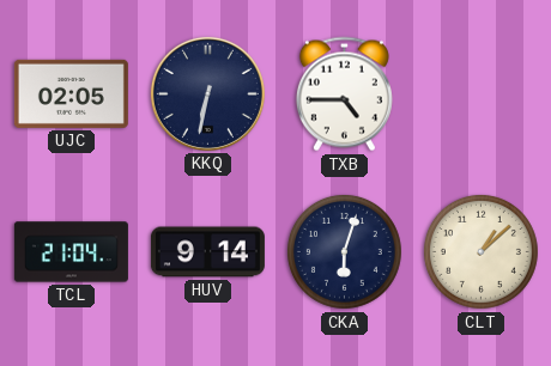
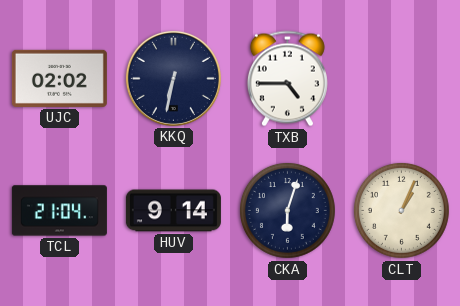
UJC: 02:05 -> 02:02 (59, 78)
CLT: 1:08 -> 1:04 (401, 210)
